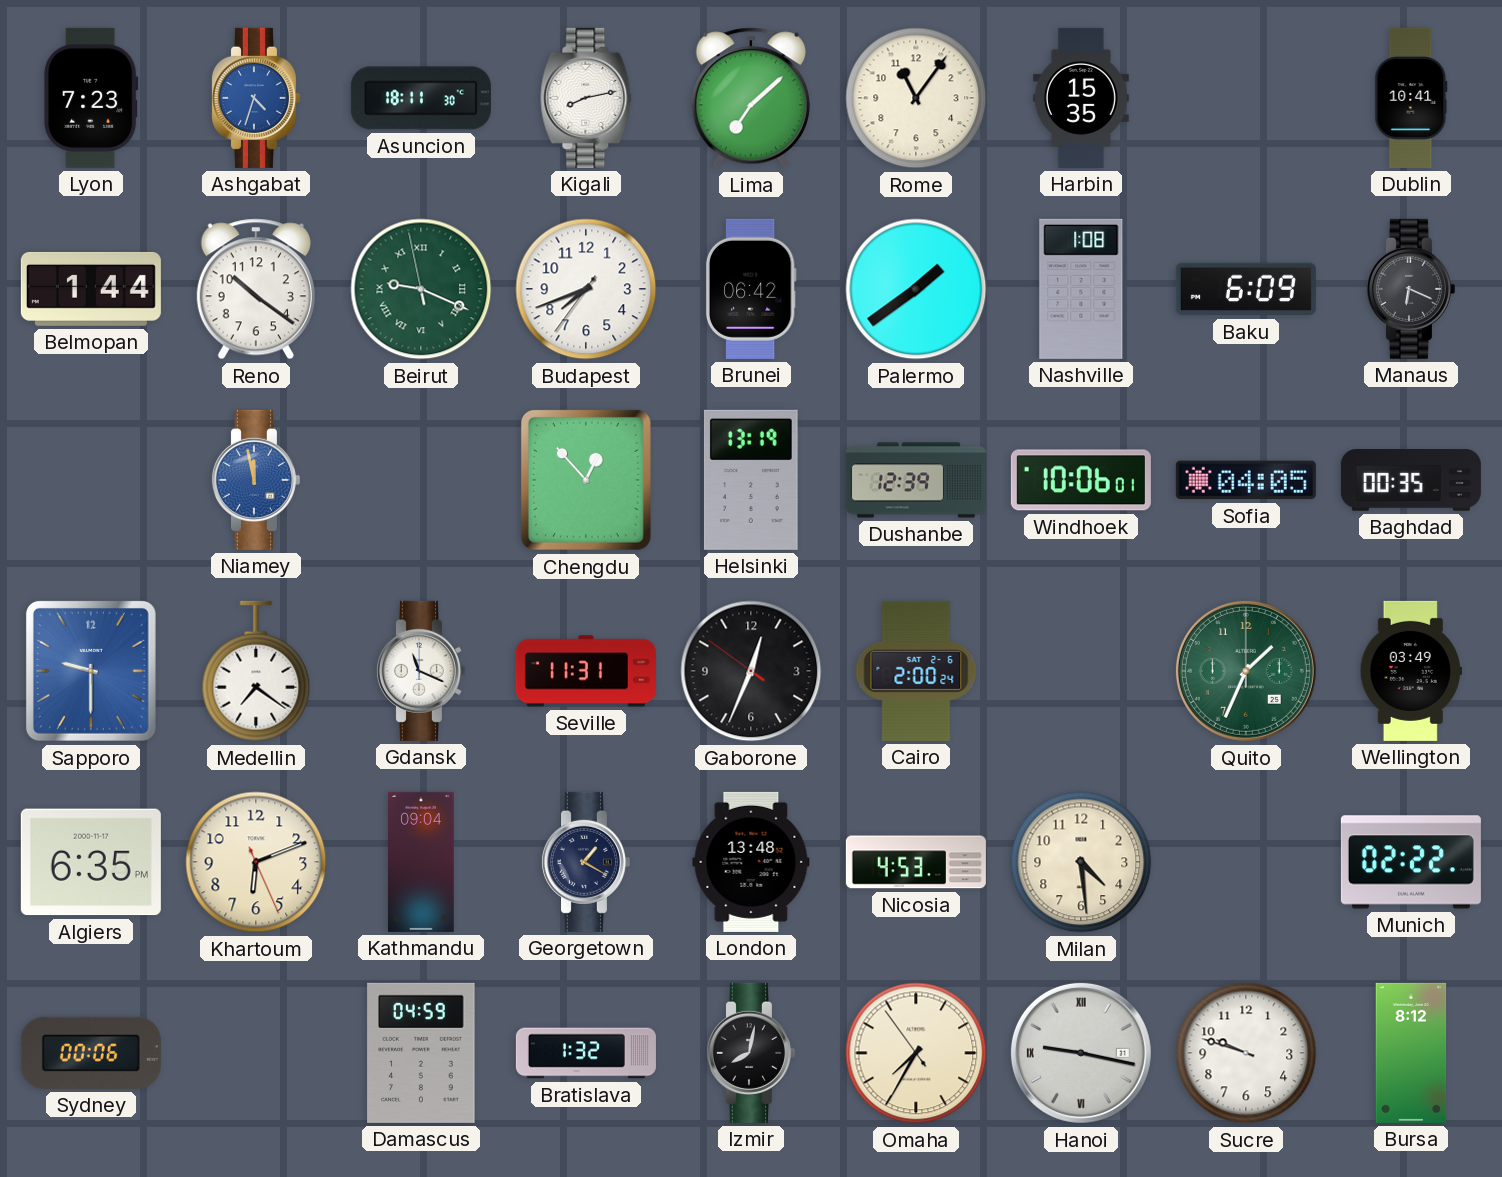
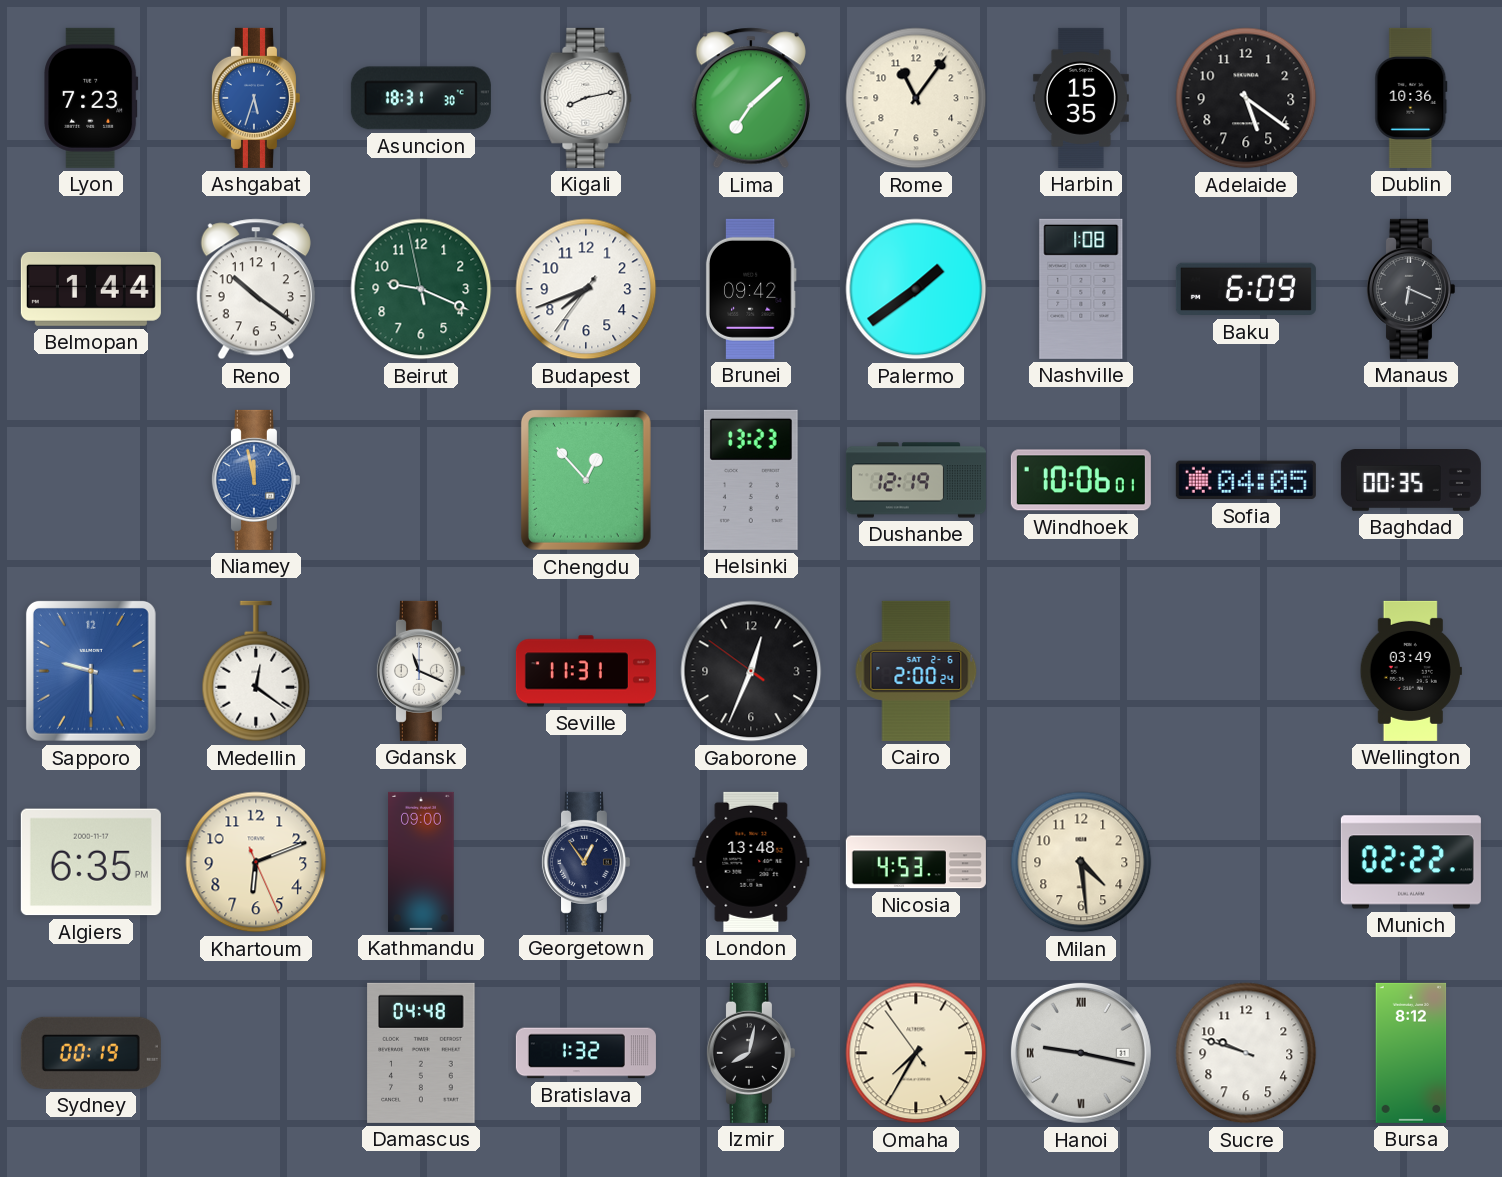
Ashgabat: 4:33 -> 5:33 (255, 98)
Asuncion: 18:11 -> 18:31 (421, 98)
Adelaide: none -> 5:21 (1246, 98)
Dublin: 10:41 -> 10:36 (1411, 98)
Beirut numerals: Roman -> Arabic (421, 289)
Brunei: 06:42 -> 09:42 (751, 289)
Helsinki: 13:19 -> 13:23 (751, 480)
Dushanbe: 12:39 -> 12:19 (916, 480)
Medellin: 7:21 -> 12:21 (256, 671)
Quito: 1:34 -> none (1246, 671)
Kathmandu: 09:04 -> 09:00 (421, 862)
Georgetown: 1:20 -> 12:54 (585, 862)
Sydney: 00:06 -> 00:19 (91, 1053)
Damascus: 04:59 -> 04:48 (421, 1053)
